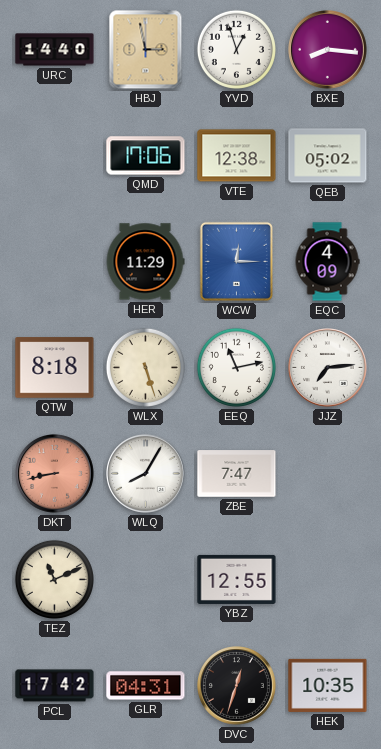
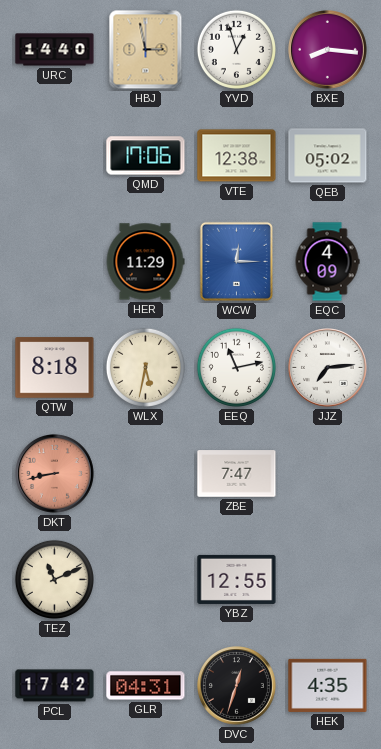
WLX: 5:27 -> 5:32 (145, 367)
WLQ: 8:05 -> none (146, 474)
HEK: 10:35 -> 4:35 (328, 685)
